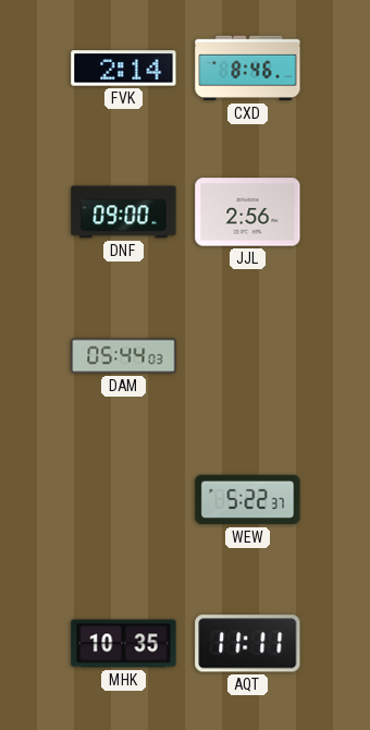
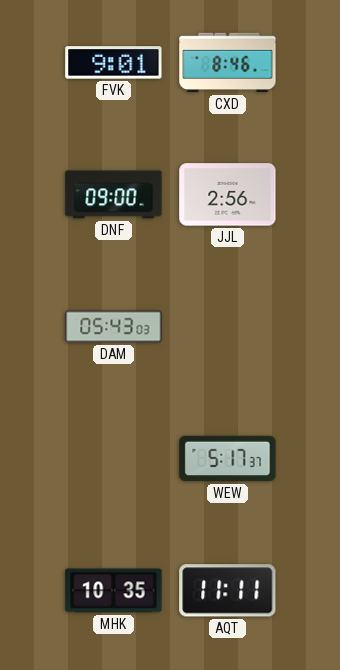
FVK: 2:14 -> 9:01 (114, 63)
DAM: 05:44 -> 05:43 (114, 327)
WEW: 5:22 -> 5:17 (228, 459)
